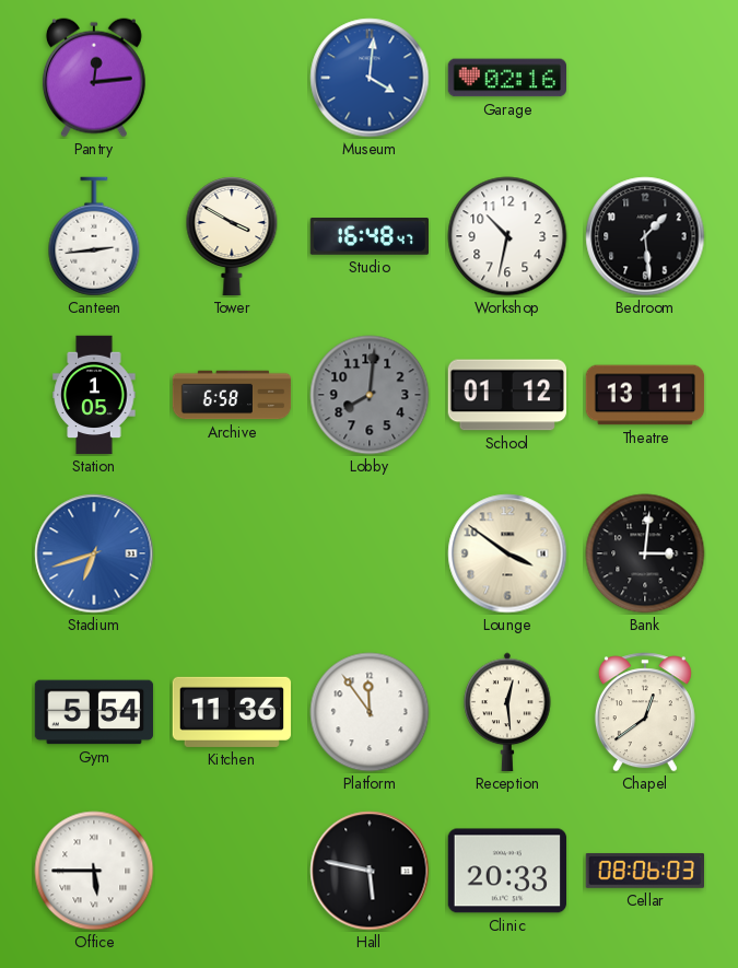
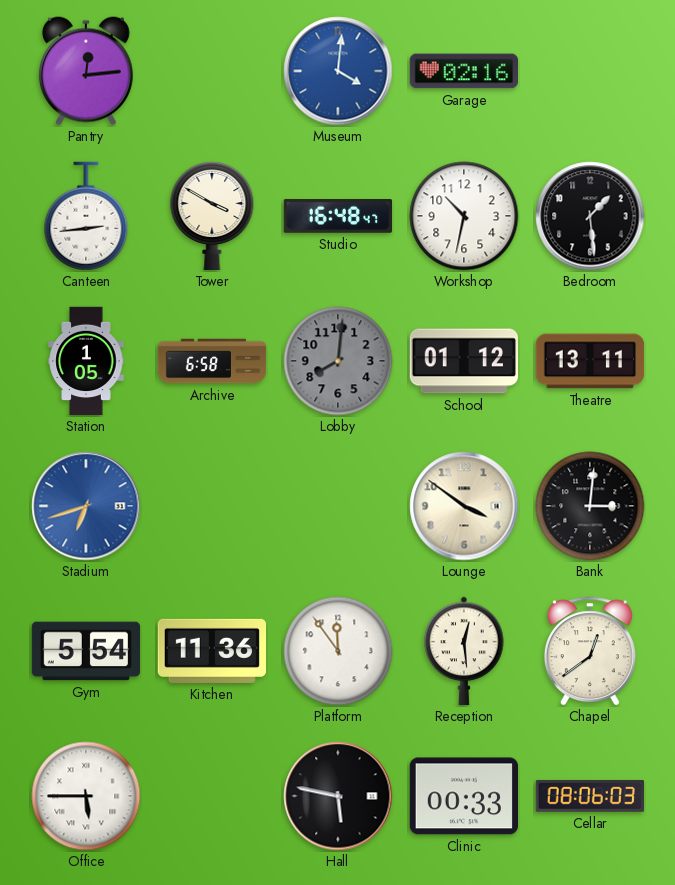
Clinic: 20:33 -> 00:33 (463, 796)
